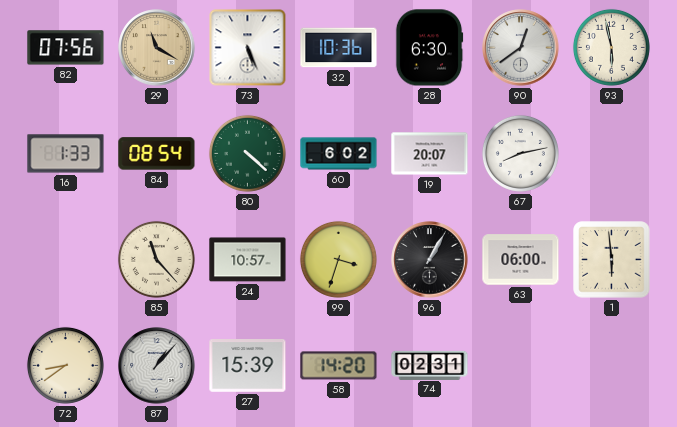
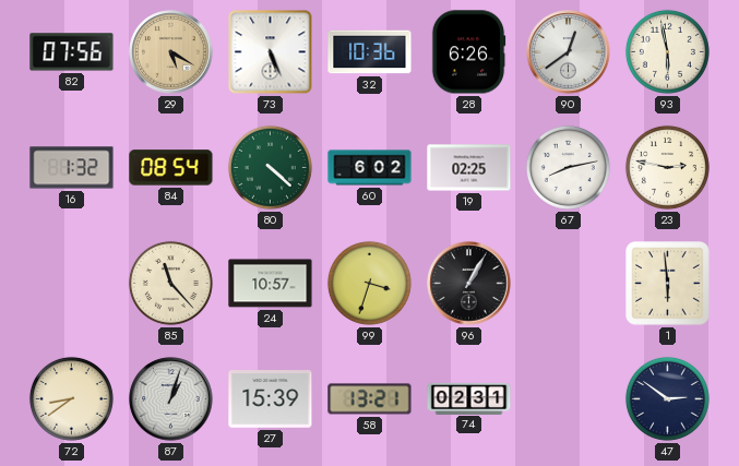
29: 11:20 -> 5:20 (171, 52)
28: 6:30 -> 6:26 (468, 52)
16: 1:33 -> 1:32 (72, 168)
19: 20:07 -> 02:25 (469, 168)
23: none -> 2:47 (667, 167)
63: 06:00 -> none (521, 260)
87: 1:07 -> 1:03 (171, 399)
58: 14:20 -> 13:21 (370, 399)
47: none -> 2:51 (667, 398)
